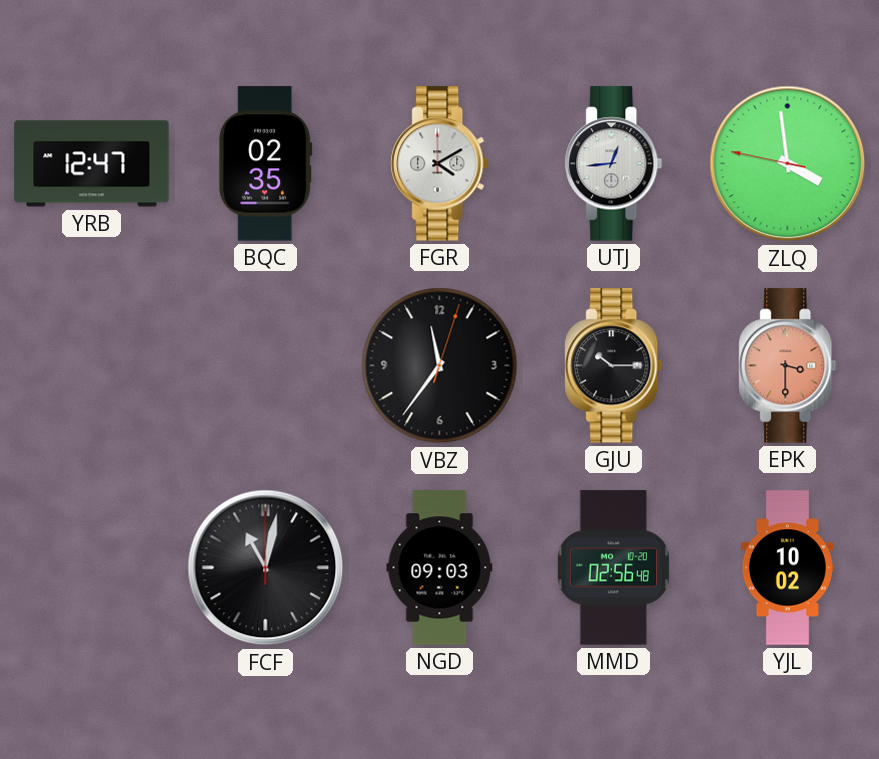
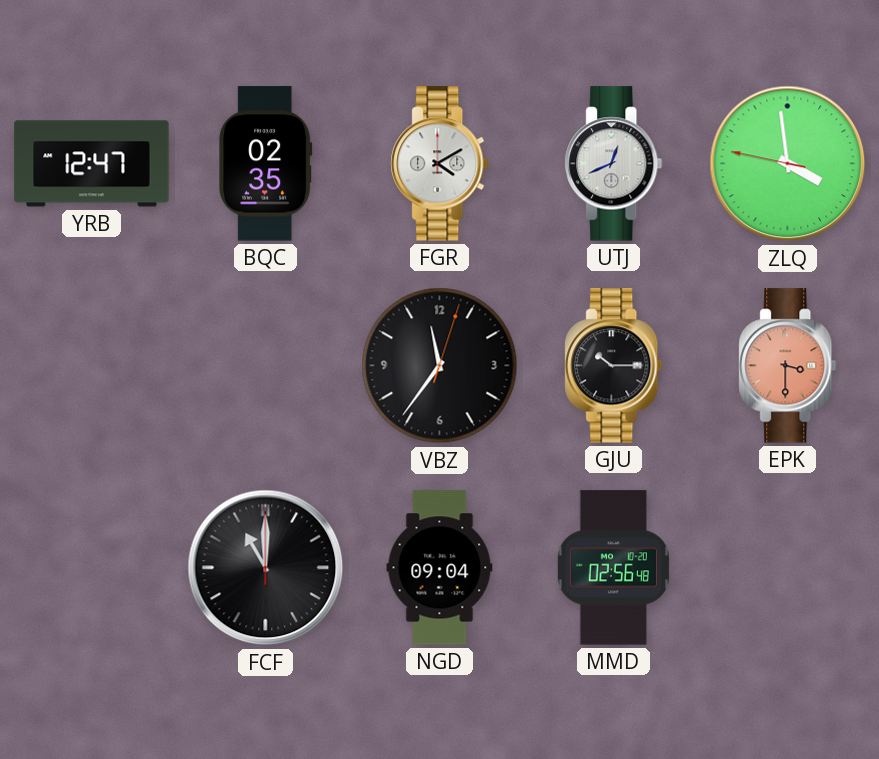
UTJ: 12:44 -> 12:41 (614, 164)
FCF: 11:02 -> 11:00 (266, 568)
NGD: 09:03 -> 09:04 (440, 568)
YJL: 10:02 -> none (787, 568)
